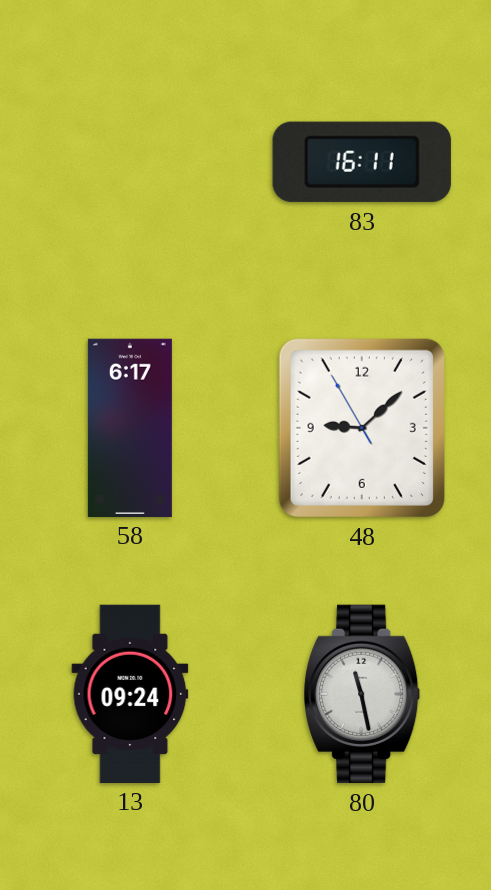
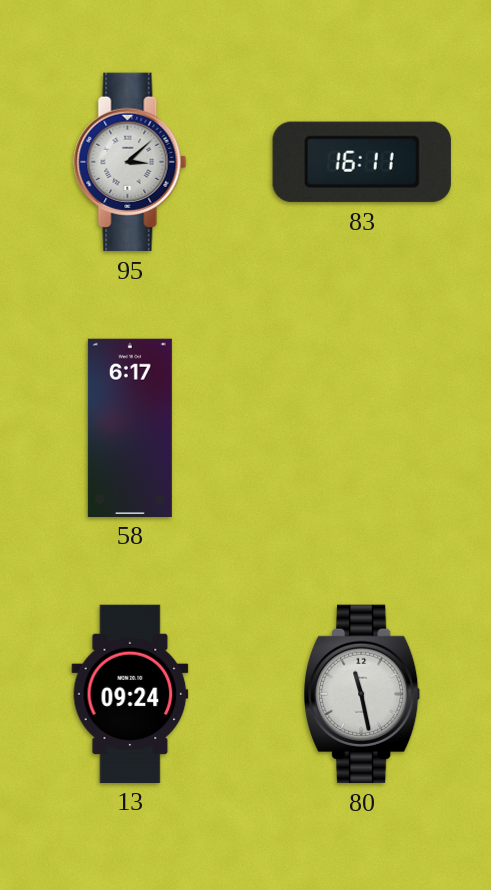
95: none -> 3:08 (130, 162)
48: 9:07 -> none (362, 428)
